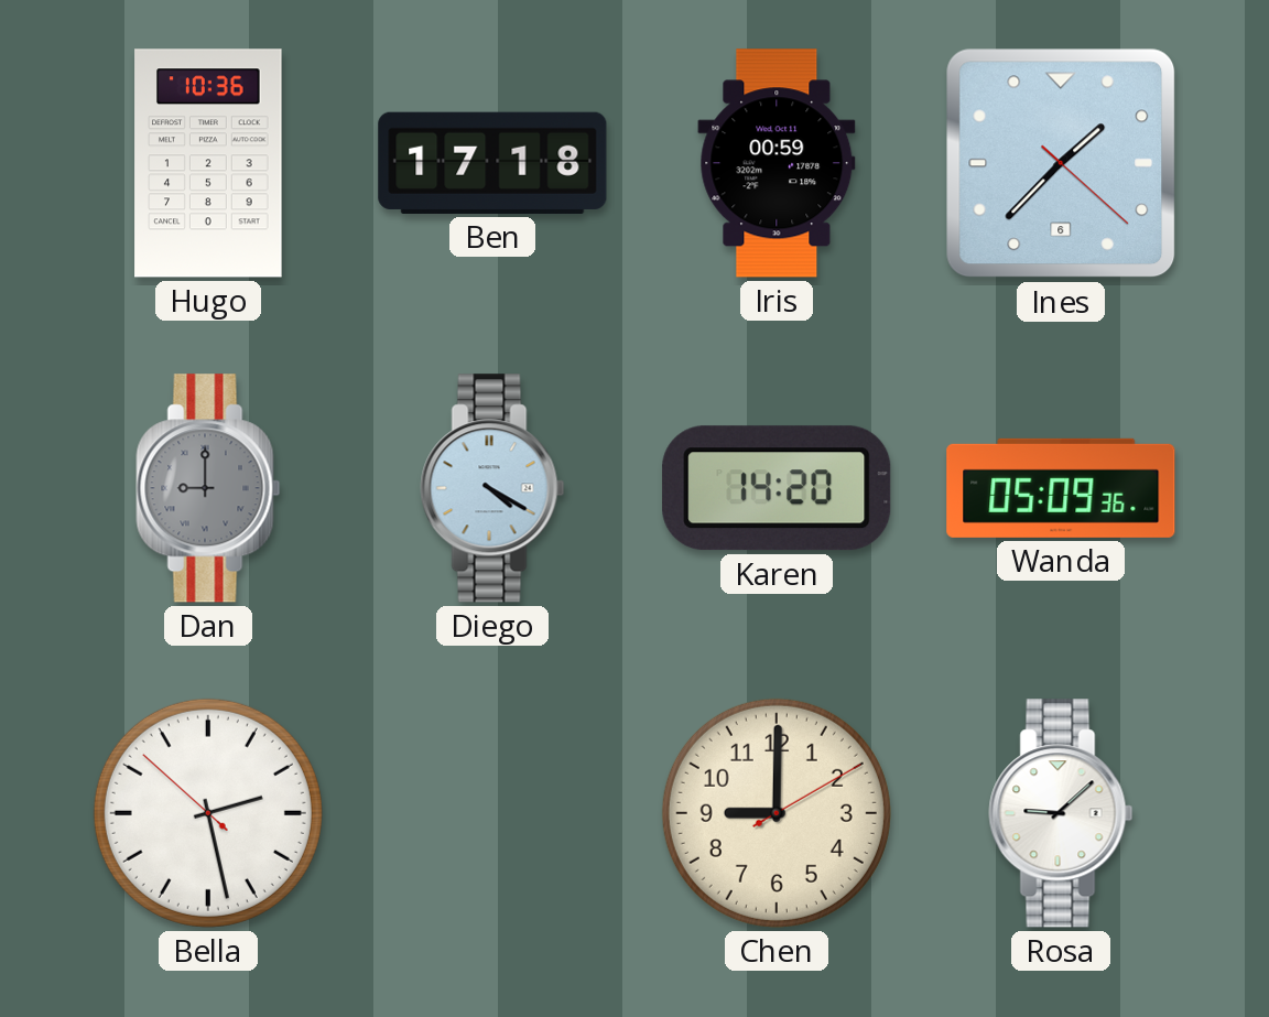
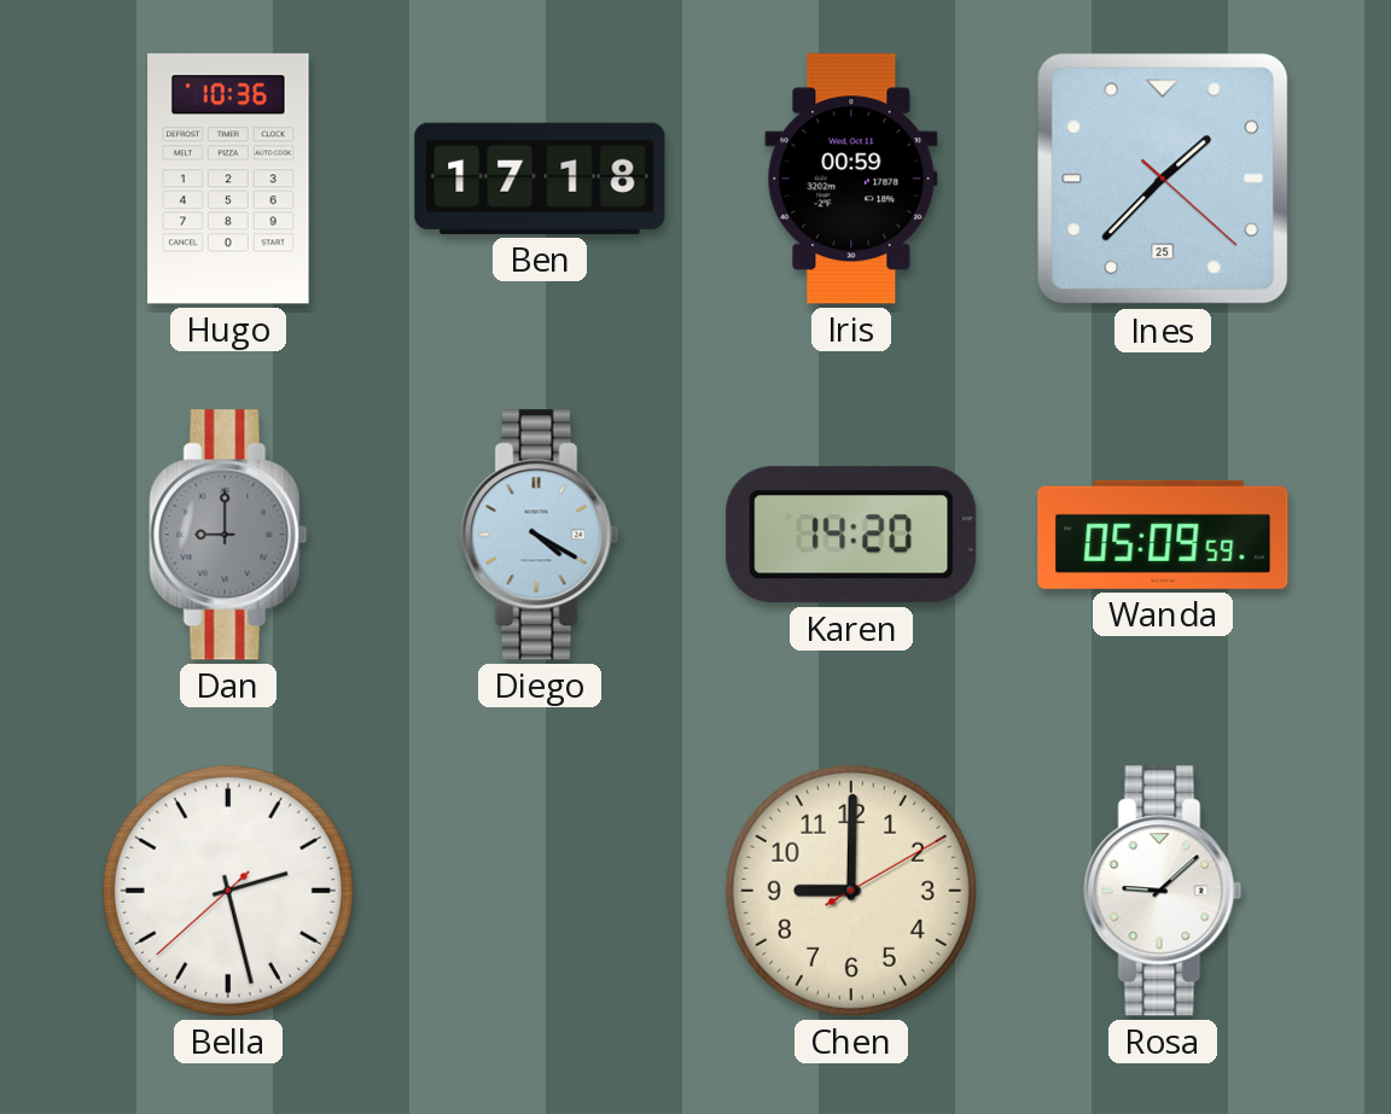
Ines date: 6 -> 25 (1163, 179)
Wanda: 05:09:36 -> 05:09:59 (1163, 535)
Bella: 2:27:52 -> 2:27:38 (228, 891)
